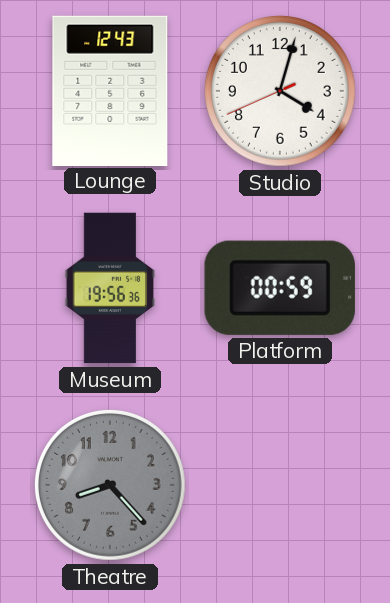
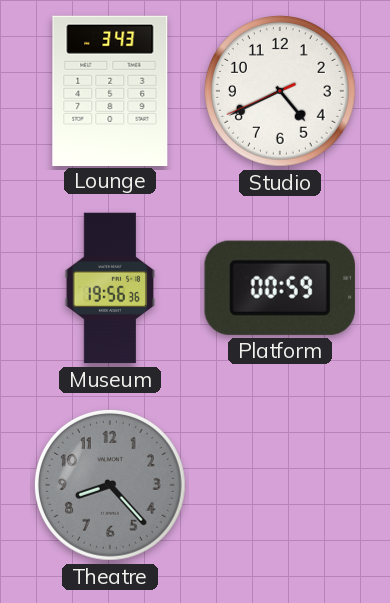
Lounge: 12:43 -> 3:43 (110, 90)
Studio: 4:02 -> 4:40 (280, 91)
